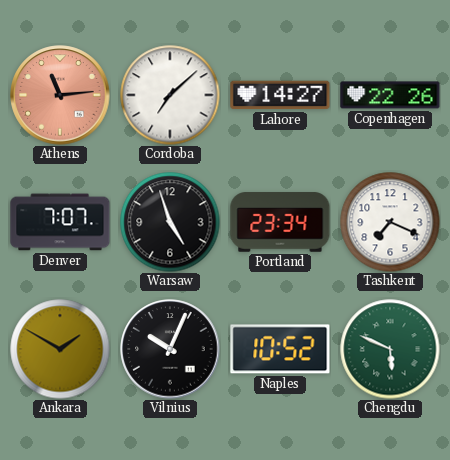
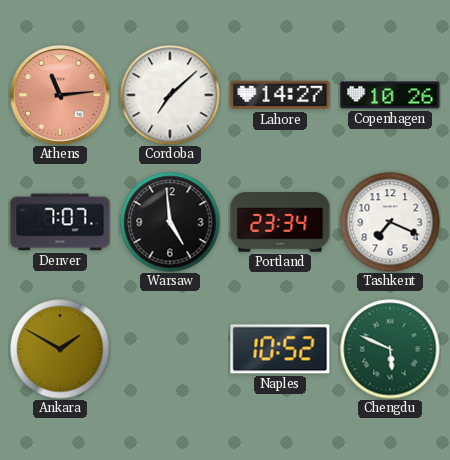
Copenhagen: 22:26 -> 10:26 (390, 95)
Warsaw: 4:57 -> 4:59 (170, 222)
Vilnius: 10:04 -> none (170, 349)
